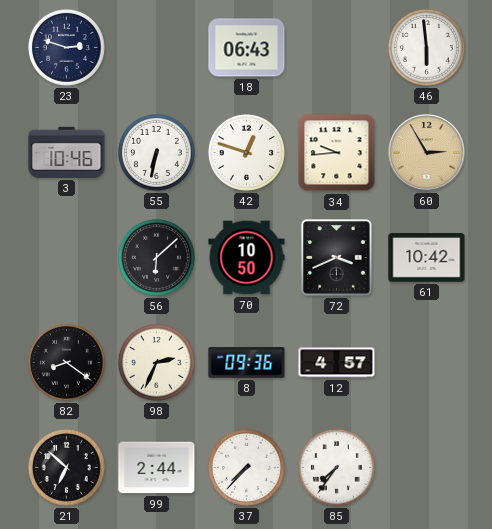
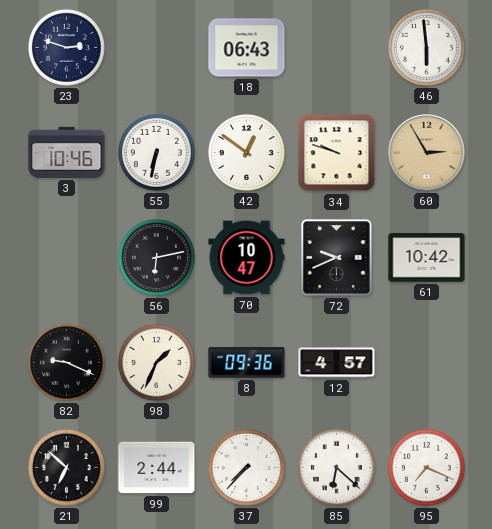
42: 12:48 -> 12:51 (246, 152)
34: 9:44 -> 9:48 (337, 153)
56: 6:08 -> 6:13 (156, 257)
70: 10:50 -> 10:47 (247, 258)
72: 3:41 -> 9:41 (337, 258)
82: 8:21 -> 9:19 (66, 362)
98: 2:34 -> 1:34 (156, 362)
85: 7:36 -> 6:22 (336, 467)
95: none -> 7:19 (426, 467)
